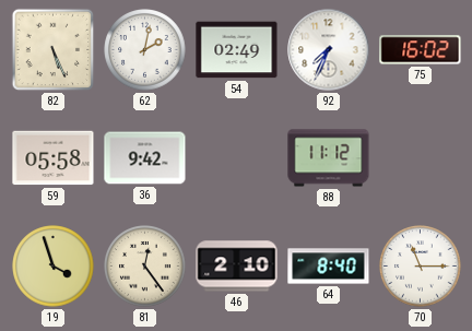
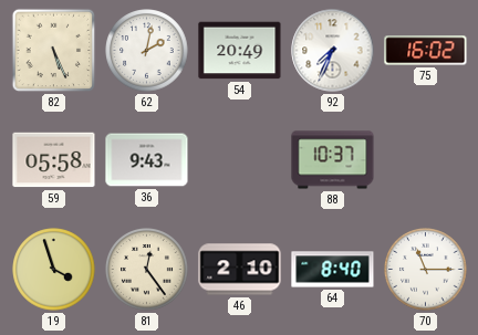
54: 02:49 -> 20:49 (240, 51)
36: 9:42 -> 9:43 (147, 160)
88: 11:12 -> 10:37 (333, 160)
